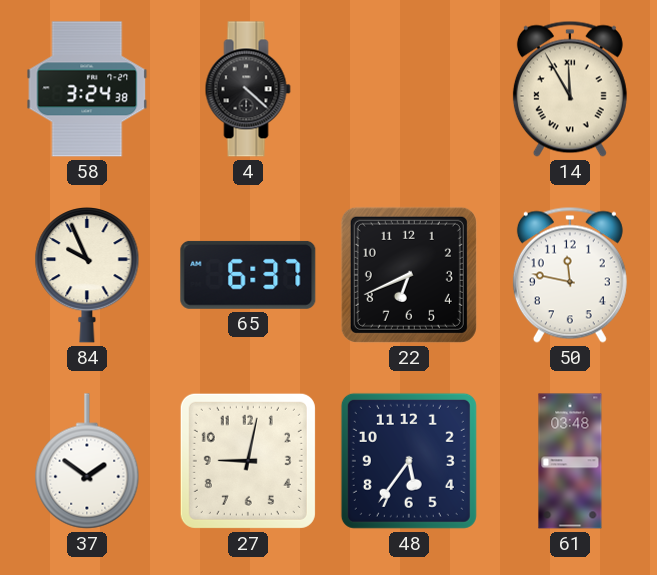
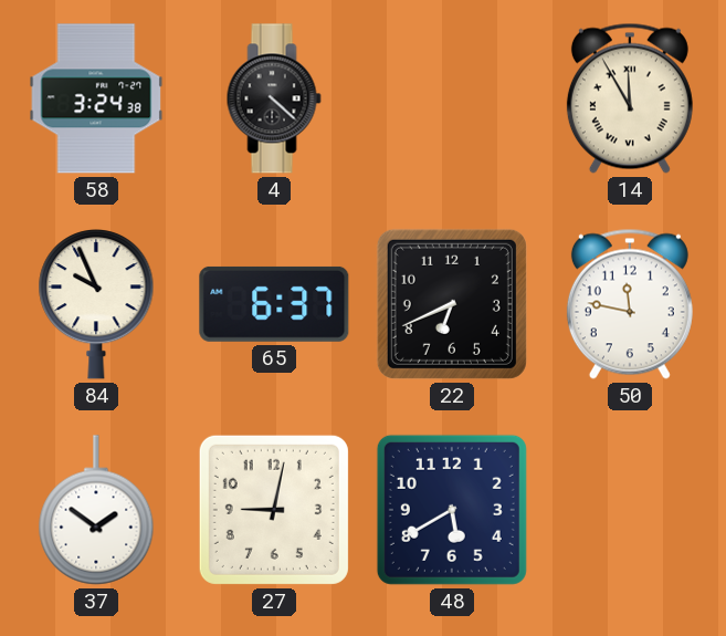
48: 5:36 -> 5:40 (452, 510)
61: 03:48 -> none (570, 461)
